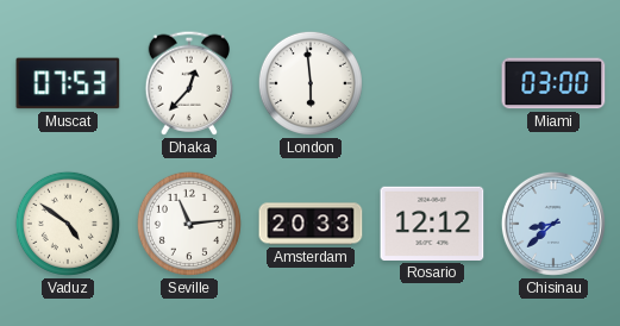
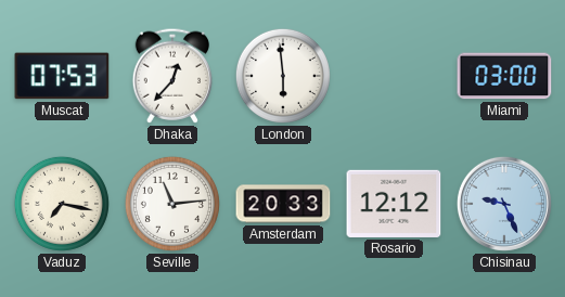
Vaduz: 4:51 -> 7:17 (62, 204)
Chisinau: 8:38 -> 9:26 (504, 204)
